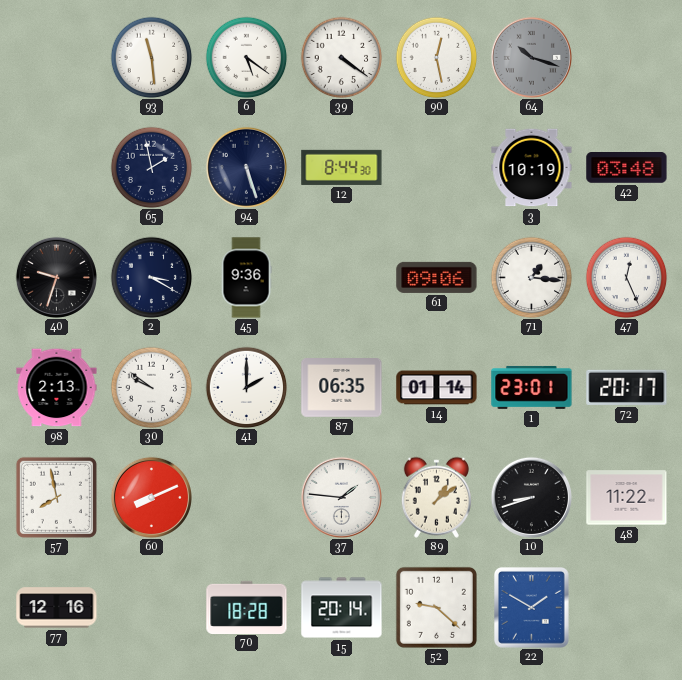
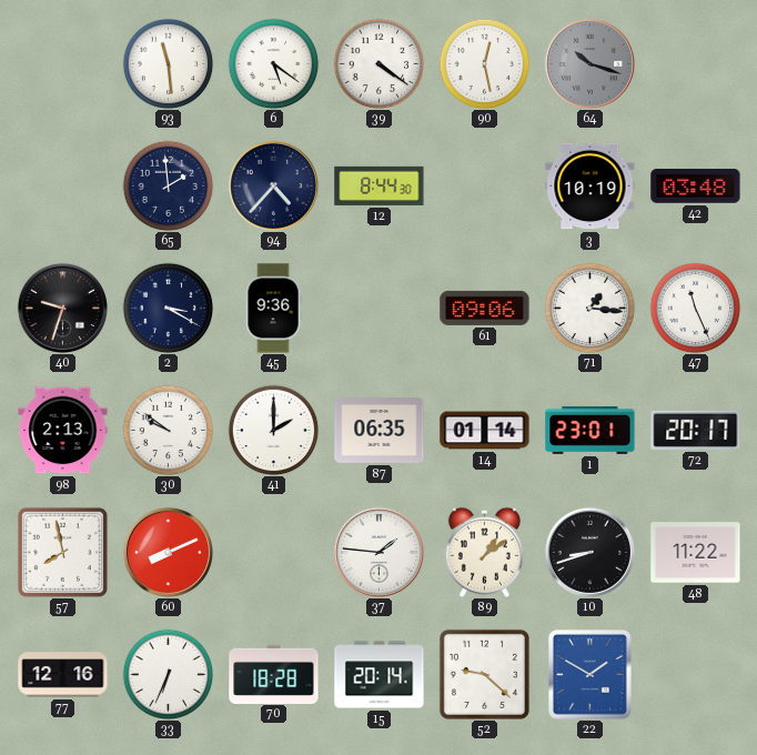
65: 1:58 -> 1:59 (168, 185)
94: 5:27 -> 4:37 (273, 185)
47: 12:26 -> 11:26 (695, 308)
33: none -> 6:34 (168, 674)
